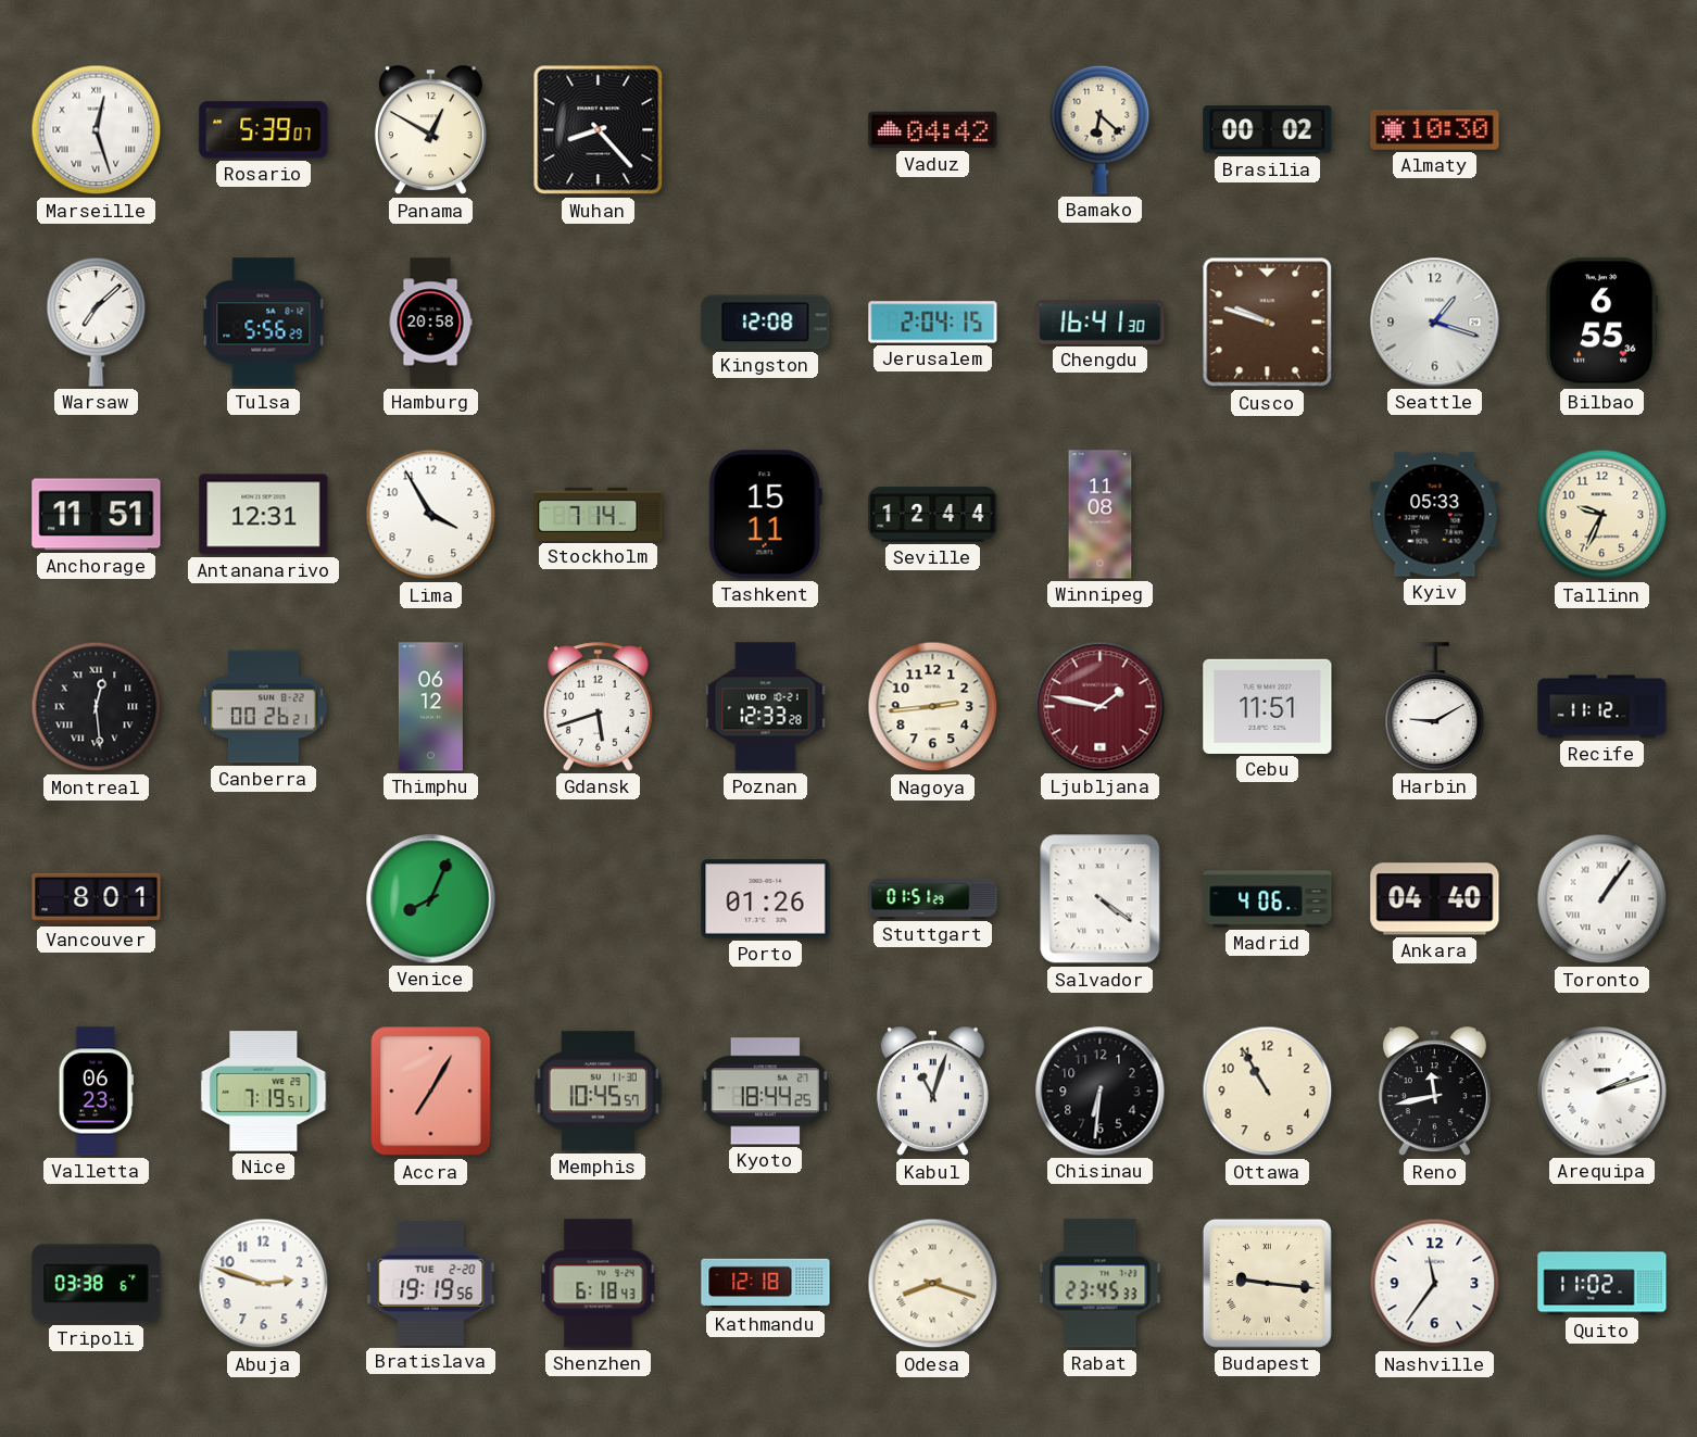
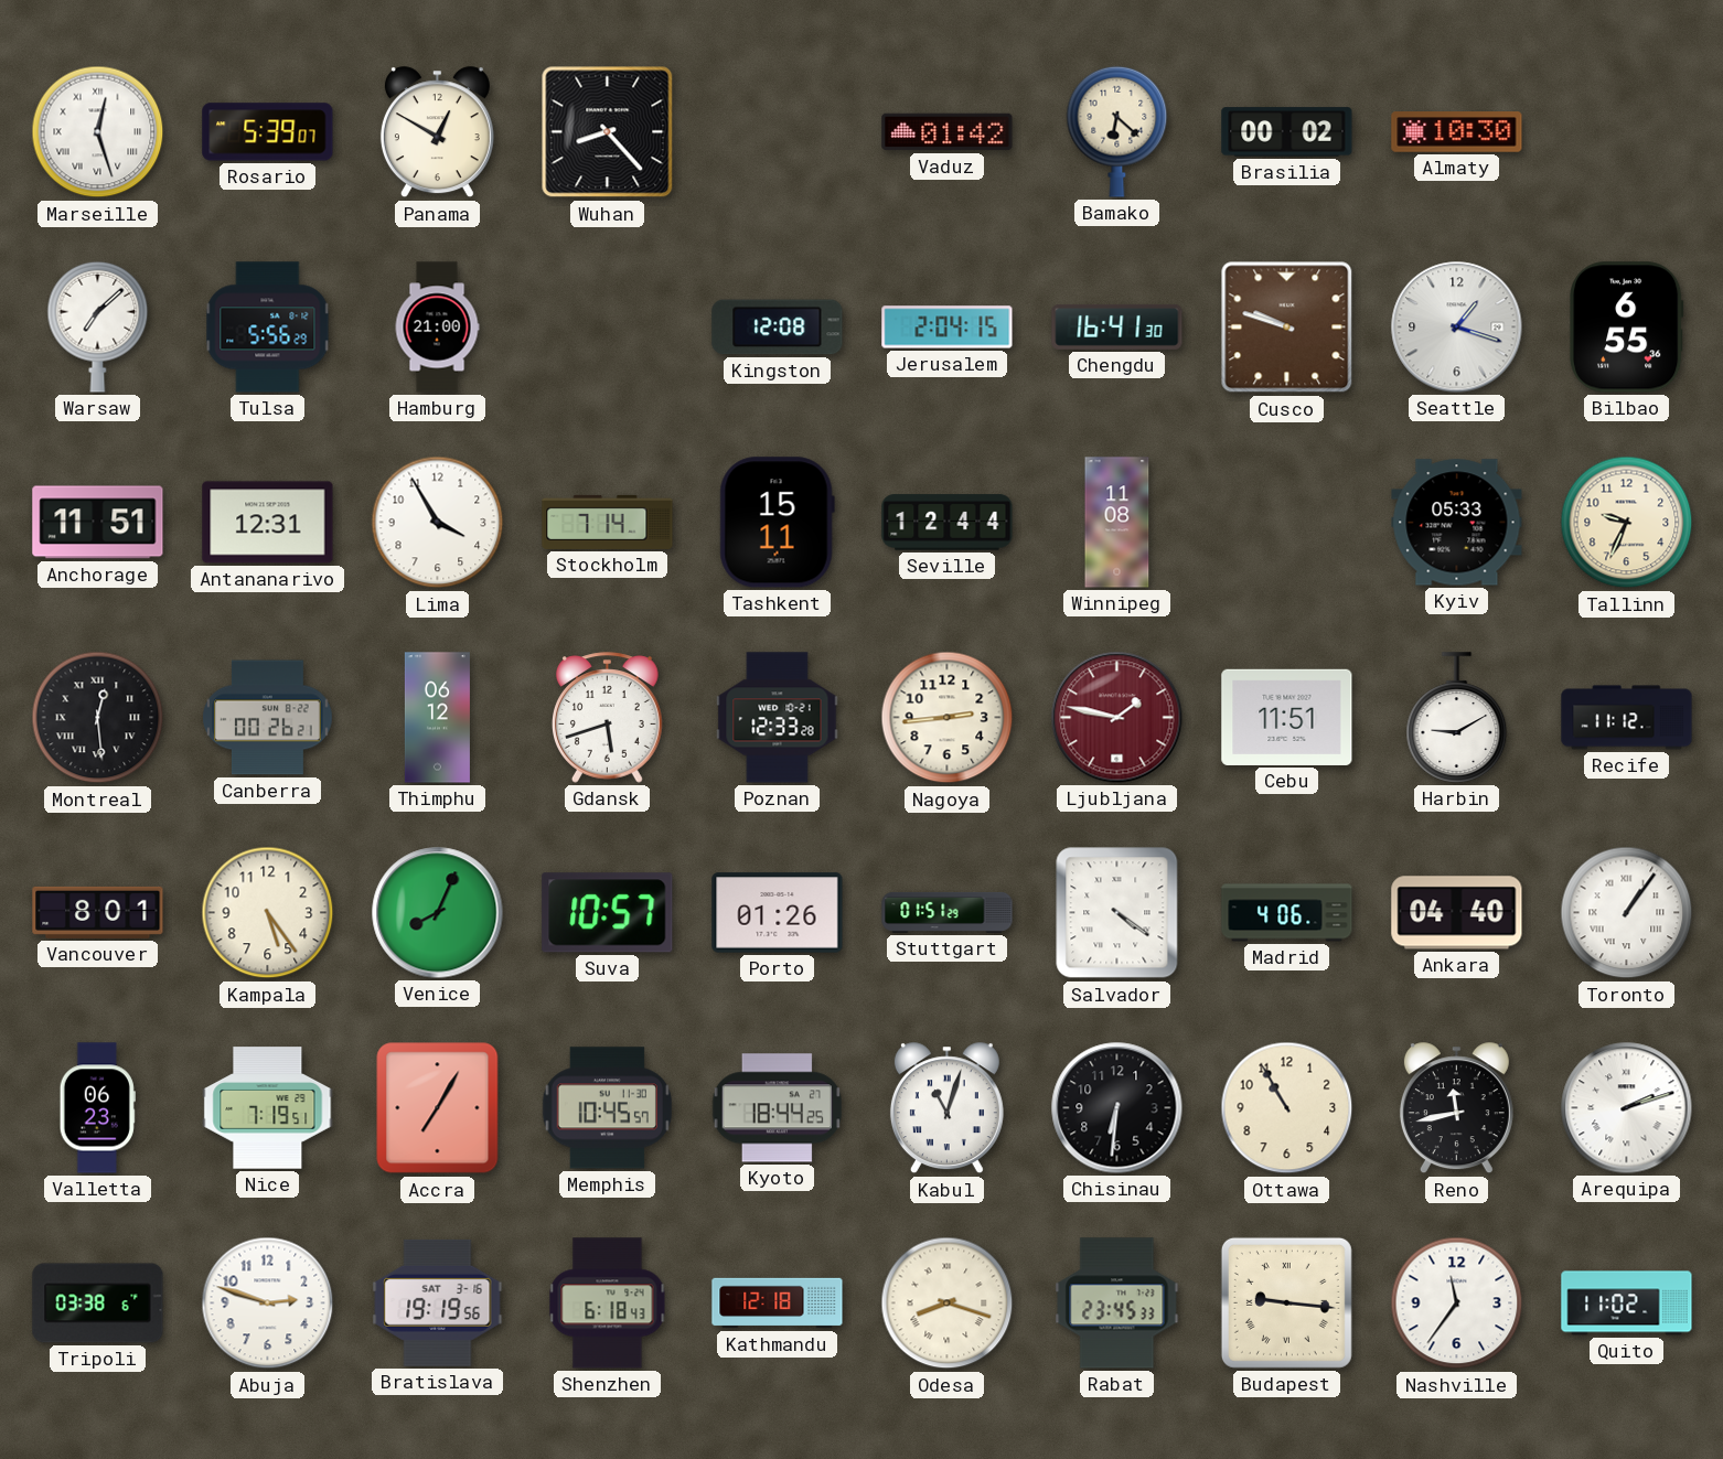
Vaduz: 04:42 -> 01:42 (948, 132)
Hamburg: 20:58 -> 21:00 (437, 328)
Kampala: none -> 5:24 (268, 913)
Suva: none -> 10:57 (608, 913)
Bratislava date: TUE 2-20 -> SAT 3-16 (438, 1302)
